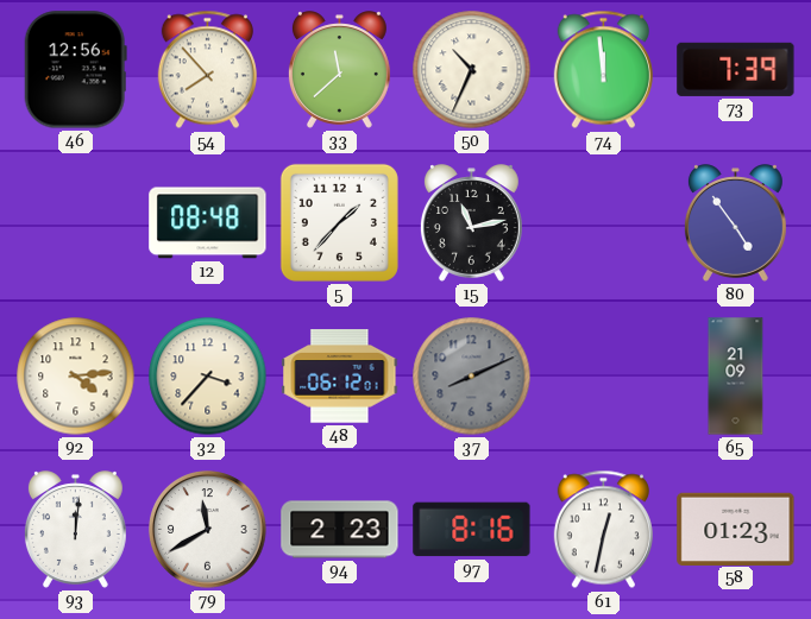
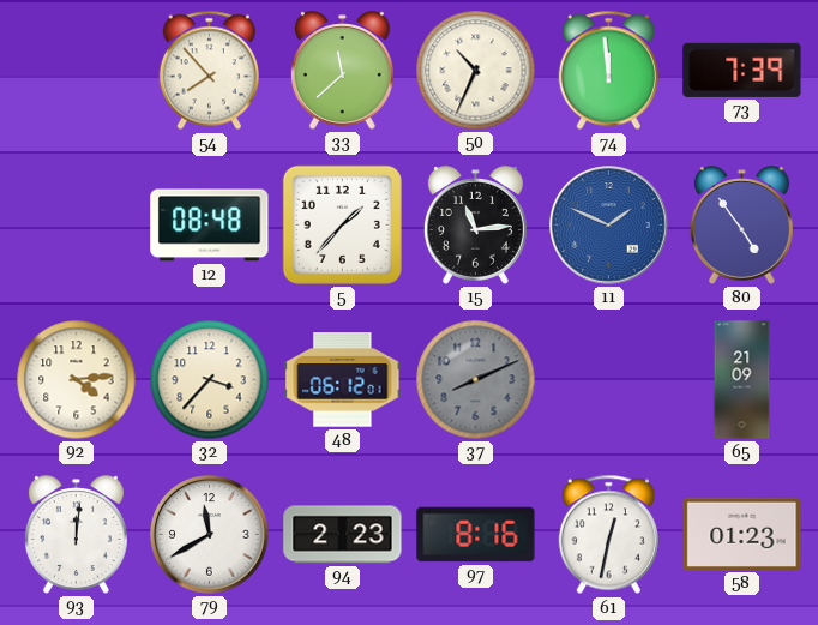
46: 12:56 -> none (75, 70)
15: 11:13 -> 11:14 (475, 226)
11: none -> 1:49 (609, 226)
